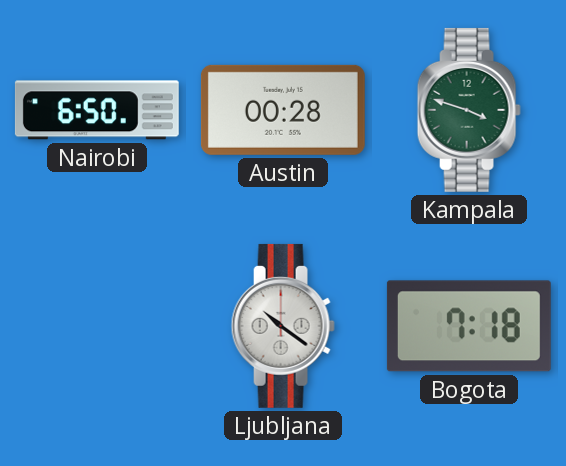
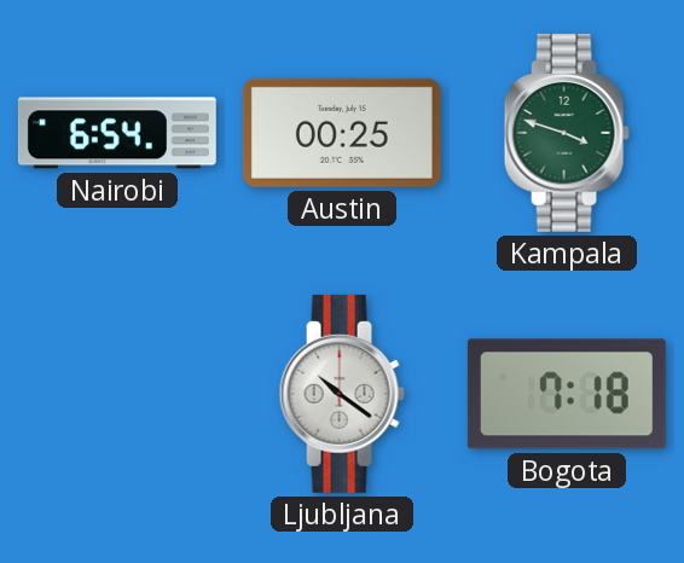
Nairobi: 6:50 -> 6:54 (117, 133)
Austin: 00:28 -> 00:25 (342, 133)
